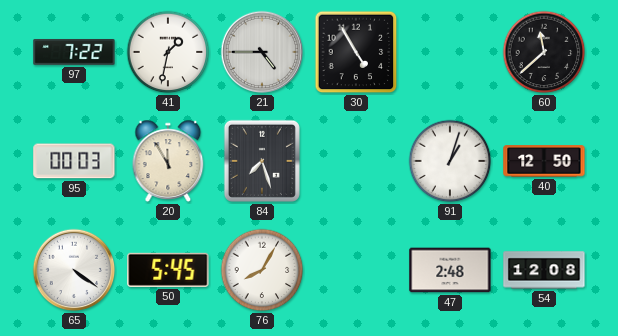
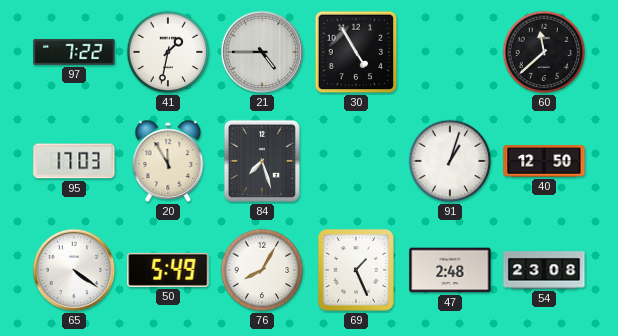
95: 00:03 -> 17:03 (74, 161)
50: 5:45 -> 5:49 (168, 270)
69: none -> 1:26 (356, 270)
54: 12:08 -> 23:08 (544, 270)
